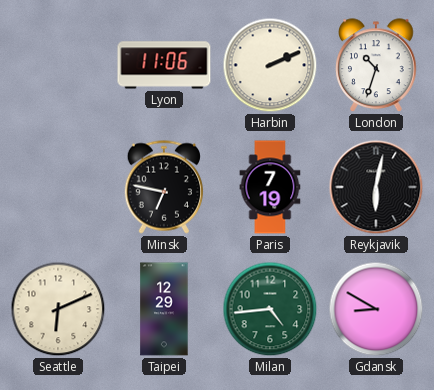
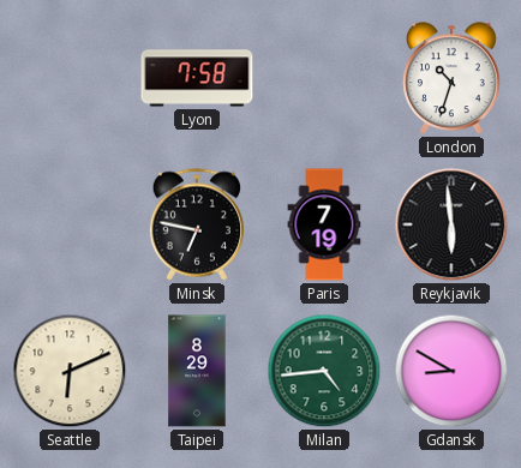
Lyon: 11:06 -> 7:58 (197, 78)
Harbin: 2:11 -> none (270, 65)
Reykjavik: 6:02 -> 5:59 (451, 224)
Taipei: 12:29 -> 8:29 (197, 371)
